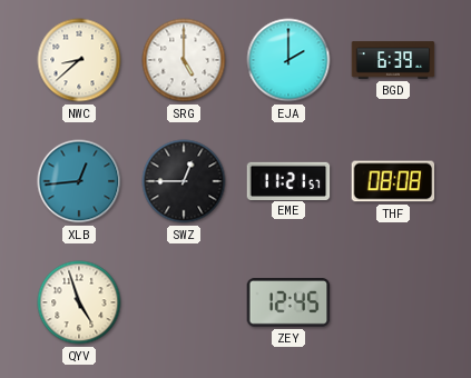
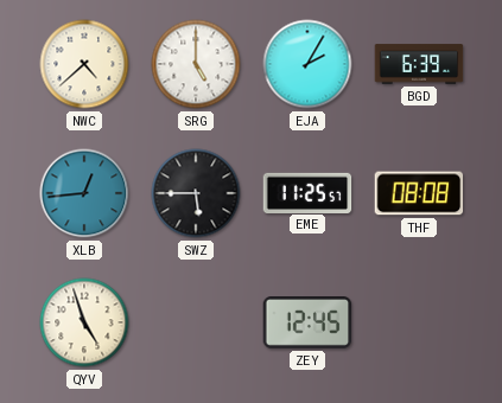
NWC: 8:38 -> 4:38 (84, 64)
EJA: 2:00 -> 2:05 (307, 64)
SWZ: 12:45 -> 5:45 (196, 193)
EME: 11:21 -> 11:25 (307, 192)
